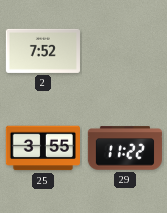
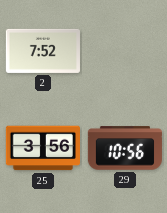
25: 3:55 -> 3:56 (43, 148)
29: 11:22 -> 10:56 (125, 148)
